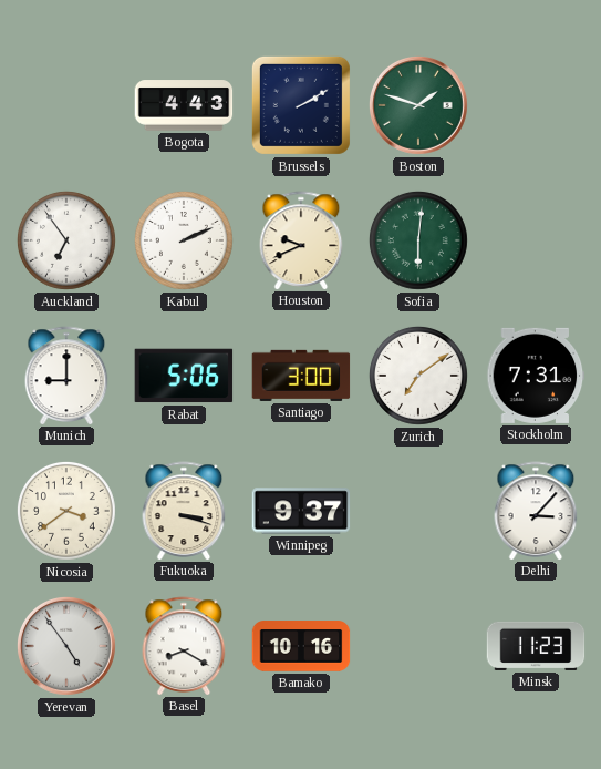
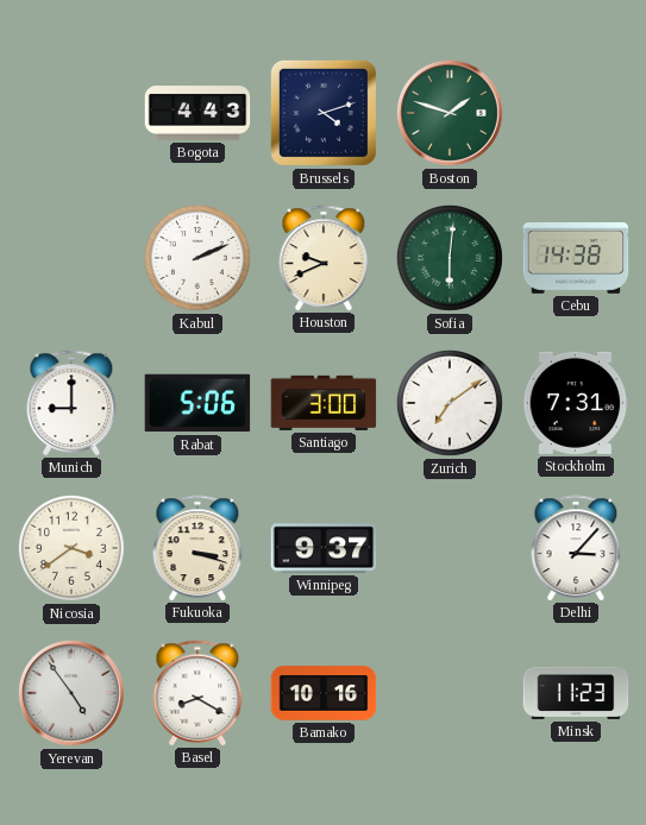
Brussels: 2:10 -> 4:12 (324, 113)
Auckland: 6:54 -> none (66, 240)
Cebu: none -> 14:38 (576, 259)
